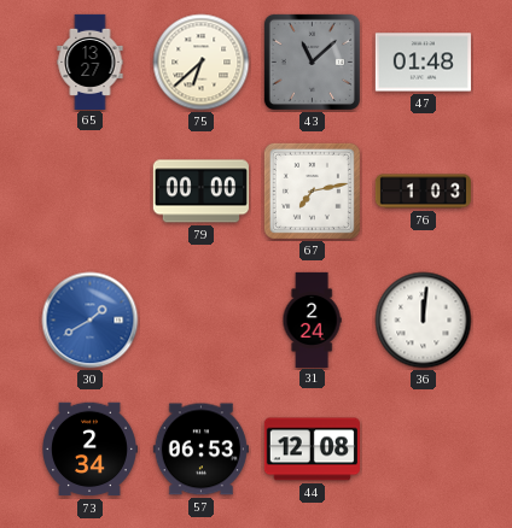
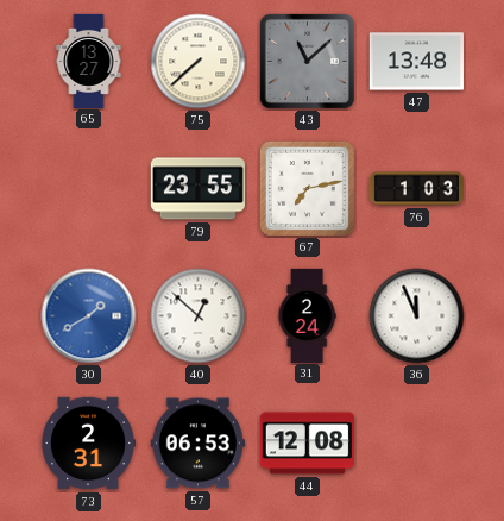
75: 6:38 -> 7:38 (199, 62)
47: 01:48 -> 13:48 (416, 62)
79: 00:00 -> 23:55 (197, 189)
40: none -> 12:52 (199, 316)
36: 12:01 -> 11:56 (417, 316)
73: 2:34 -> 2:31 (89, 444)
